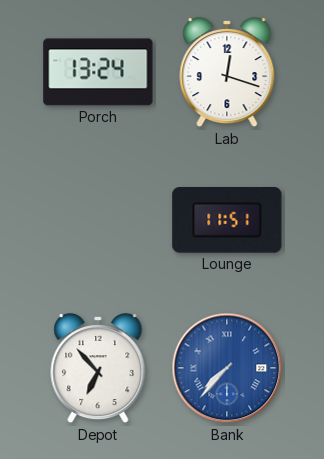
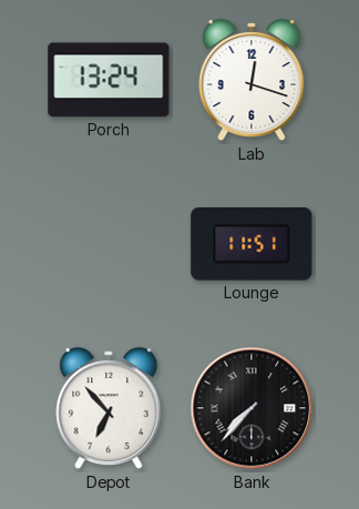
Bank dial: blue -> black (252, 408)
